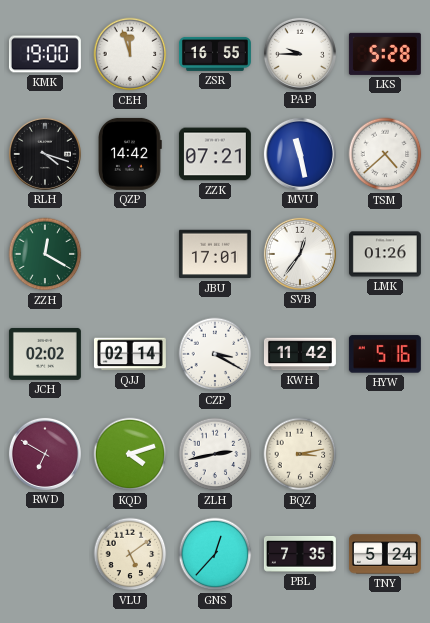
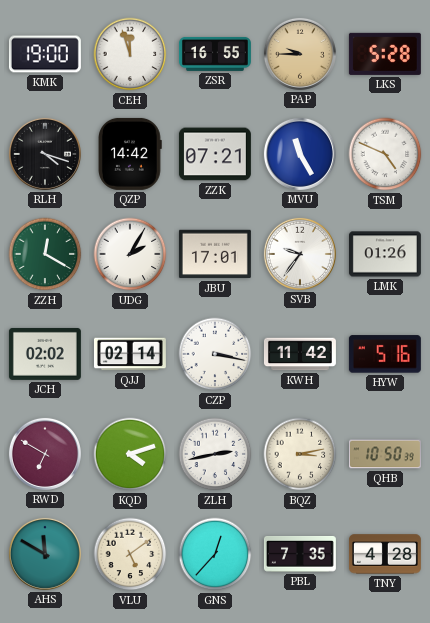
PAP dial: white -> champagne (300, 54)
MVU: 11:28 -> 11:25 (300, 154)
TSM: 4:38 -> 4:49 (385, 154)
UDG: none -> 2:05 (130, 254)
SVB: 12:36 -> 9:36 (300, 254)
CZP: 3:20 -> 3:17 (215, 354)
QHB: none -> 10:50 (385, 454)
AHS: none -> 11:50 (45, 554)
TNY: 5:24 -> 4:28 (385, 554)
